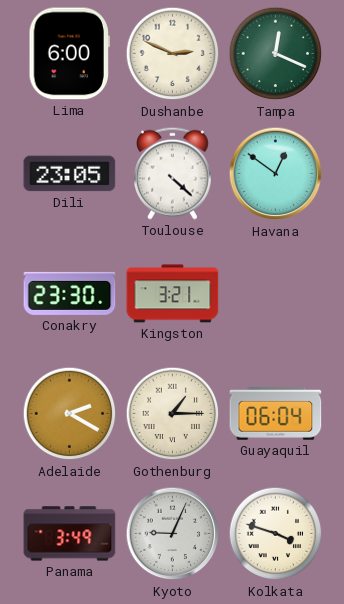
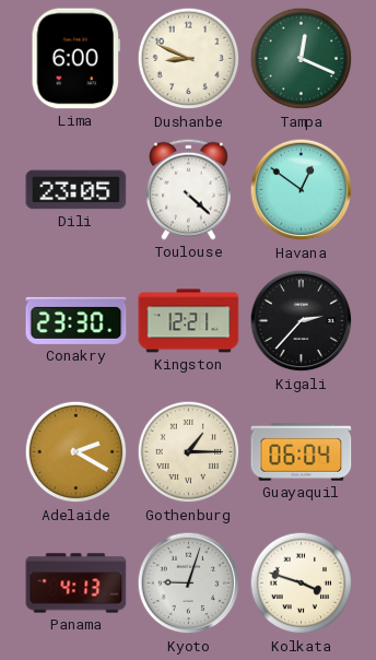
Dushanbe: 2:49 -> 8:49 (189, 59)
Kingston: 3:21 -> 12:21 (189, 321)
Kigali: none -> 2:37 (302, 321)
Panama: 3:49 -> 4:13 (77, 584)
Kyoto: 9:04 -> 9:03 (189, 584)
